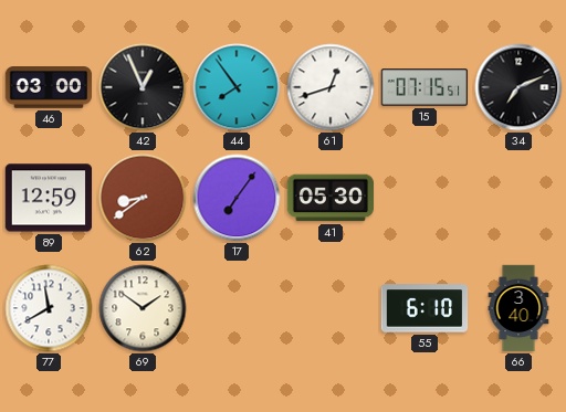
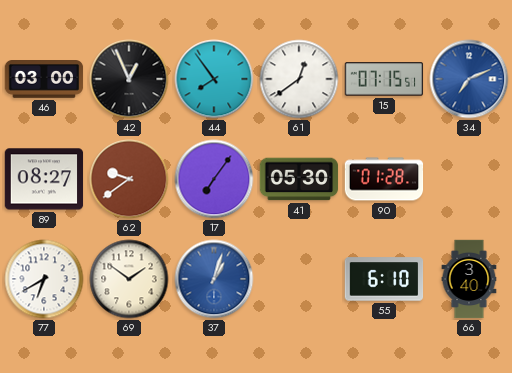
61: 12:42 -> 12:39 (299, 79)
34 dial: black -> blue (469, 79)
89: 12:59 -> 08:27 (44, 179)
62: 8:39 -> 9:39 (129, 179)
90: none -> 01:28 (384, 179)
77: 11:40 -> 6:40 (44, 279)
37: none -> 1:03 (214, 279)
